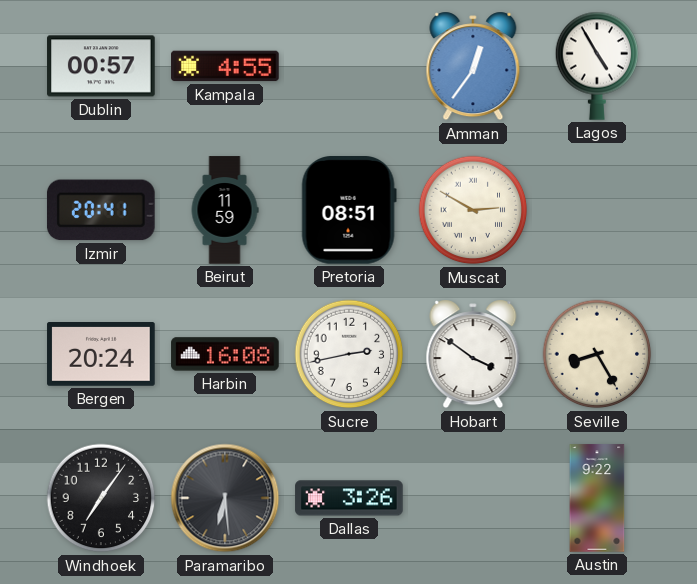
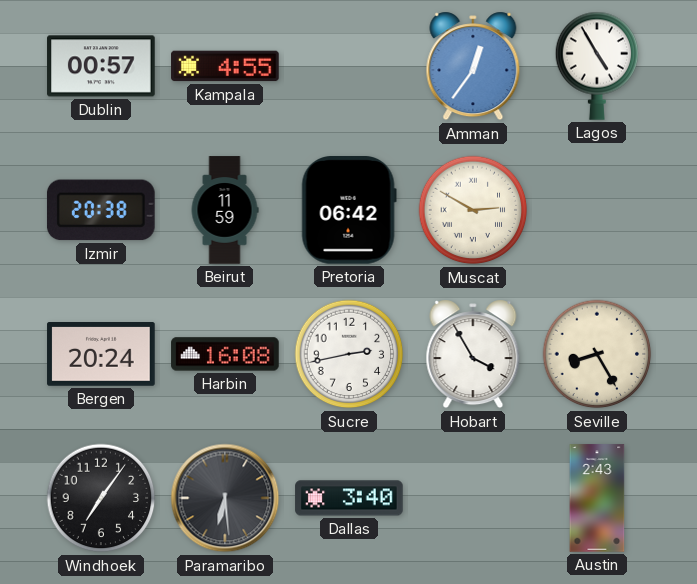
Izmir: 20:41 -> 20:38 (101, 210)
Pretoria: 08:51 -> 06:42 (349, 211)
Hobart: 3:51 -> 3:55 (473, 354)
Dallas: 3:26 -> 3:40 (349, 498)
Austin: 9:22 -> 2:43 (597, 498)
